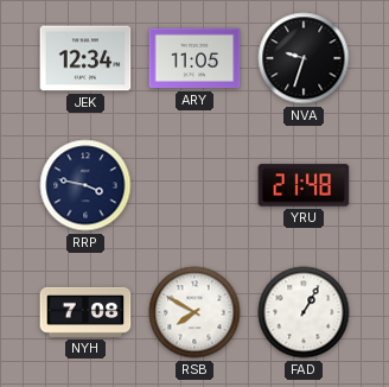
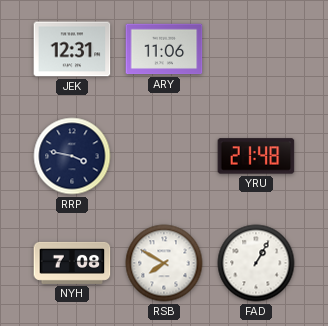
JEK: 12:34 -> 12:31 (72, 49)
ARY: 11:05 -> 11:06 (164, 49)
NVA: 9:33 -> none (304, 58)
